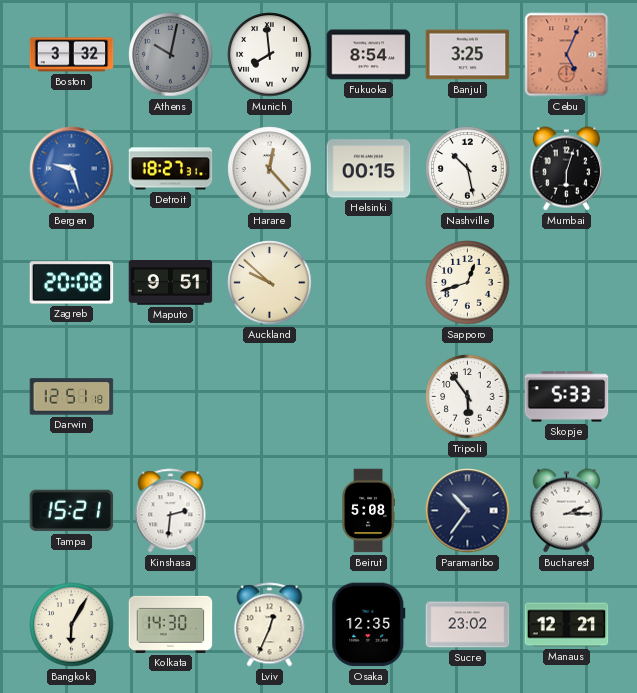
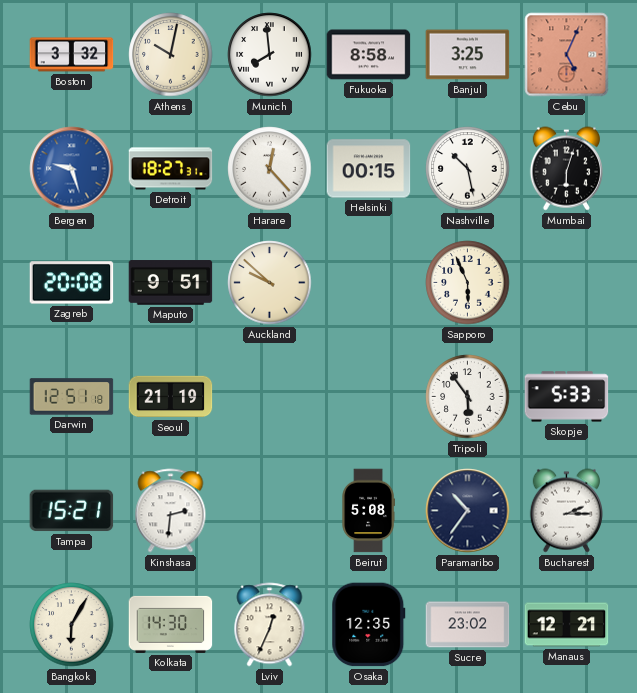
Athens dial: grey -> cream (171, 55)
Fukuoka: 8:54 -> 8:58 (369, 55)
Sapporo: 12:42 -> 5:56 (468, 283)
Seoul: none -> 21:19 (171, 397)
